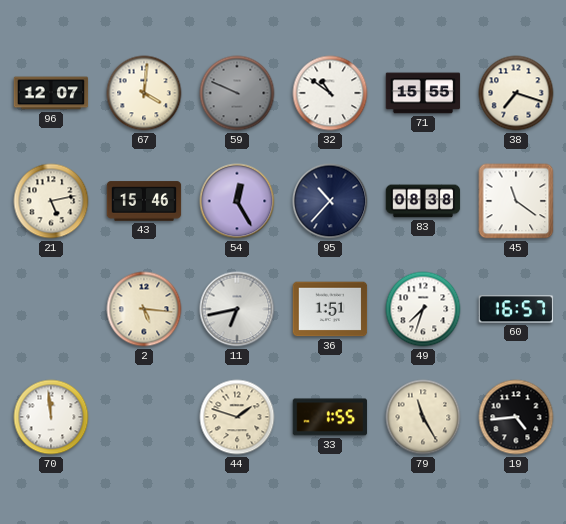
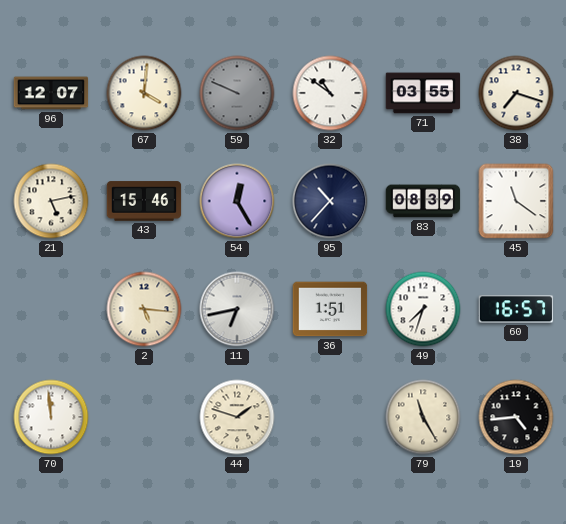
71: 15:55 -> 03:55 (423, 93)
83: 08:38 -> 08:39 (423, 201)
33: 1:55 -> none (330, 417)
